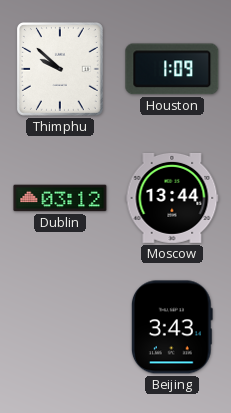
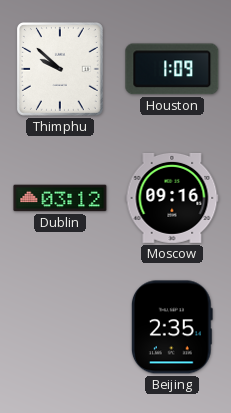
Moscow: 13:44 -> 09:16 (172, 198)
Beijing: 3:43 -> 2:35 (172, 327)
